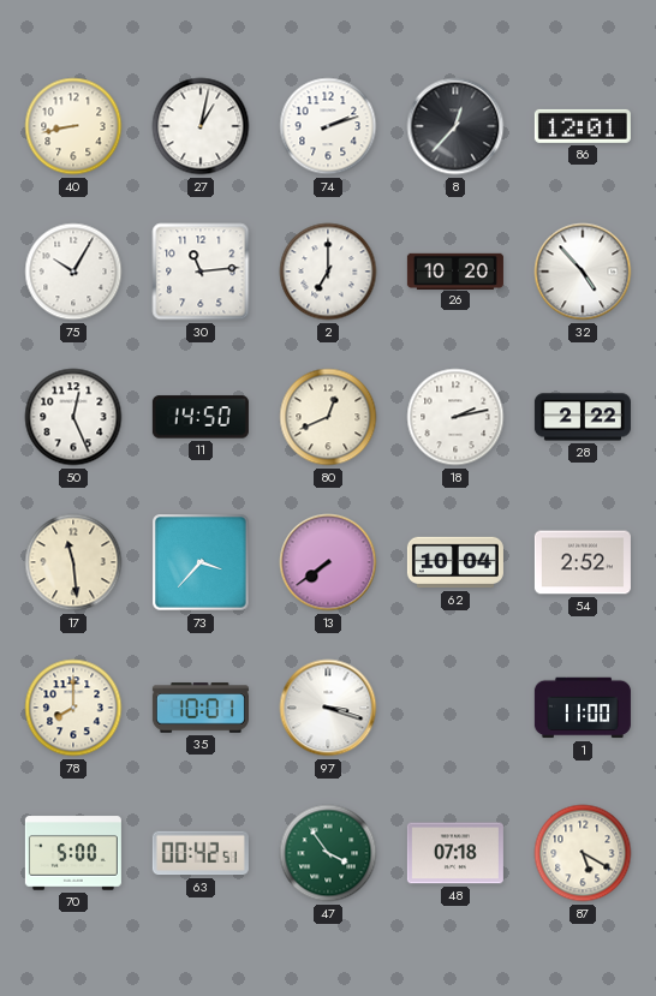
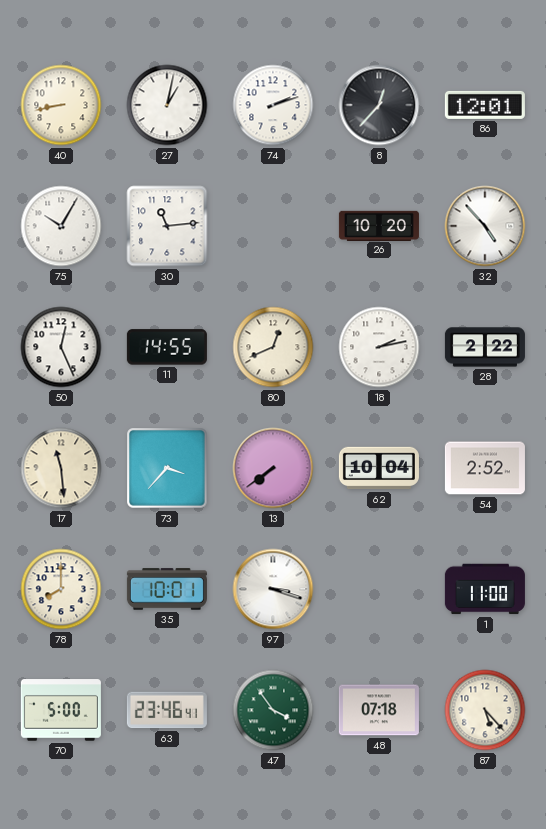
2: 7:00 -> none (328, 272)
11: 14:50 -> 14:55 (167, 347)
63: 00:42 -> 23:46 (167, 710)
87: 5:20 -> 5:23 (485, 710)
